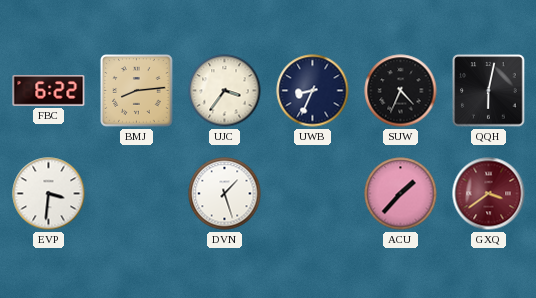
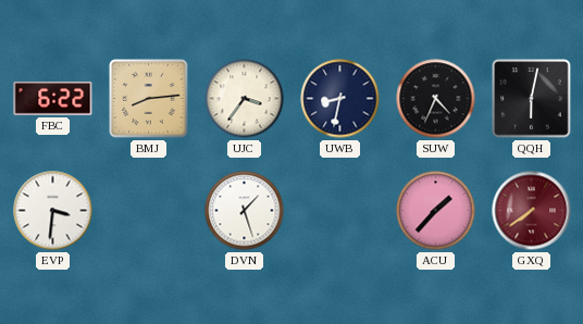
UWB: 8:34 -> 8:32 (340, 99)
GXQ: 3:39 -> 7:39 (532, 211)
